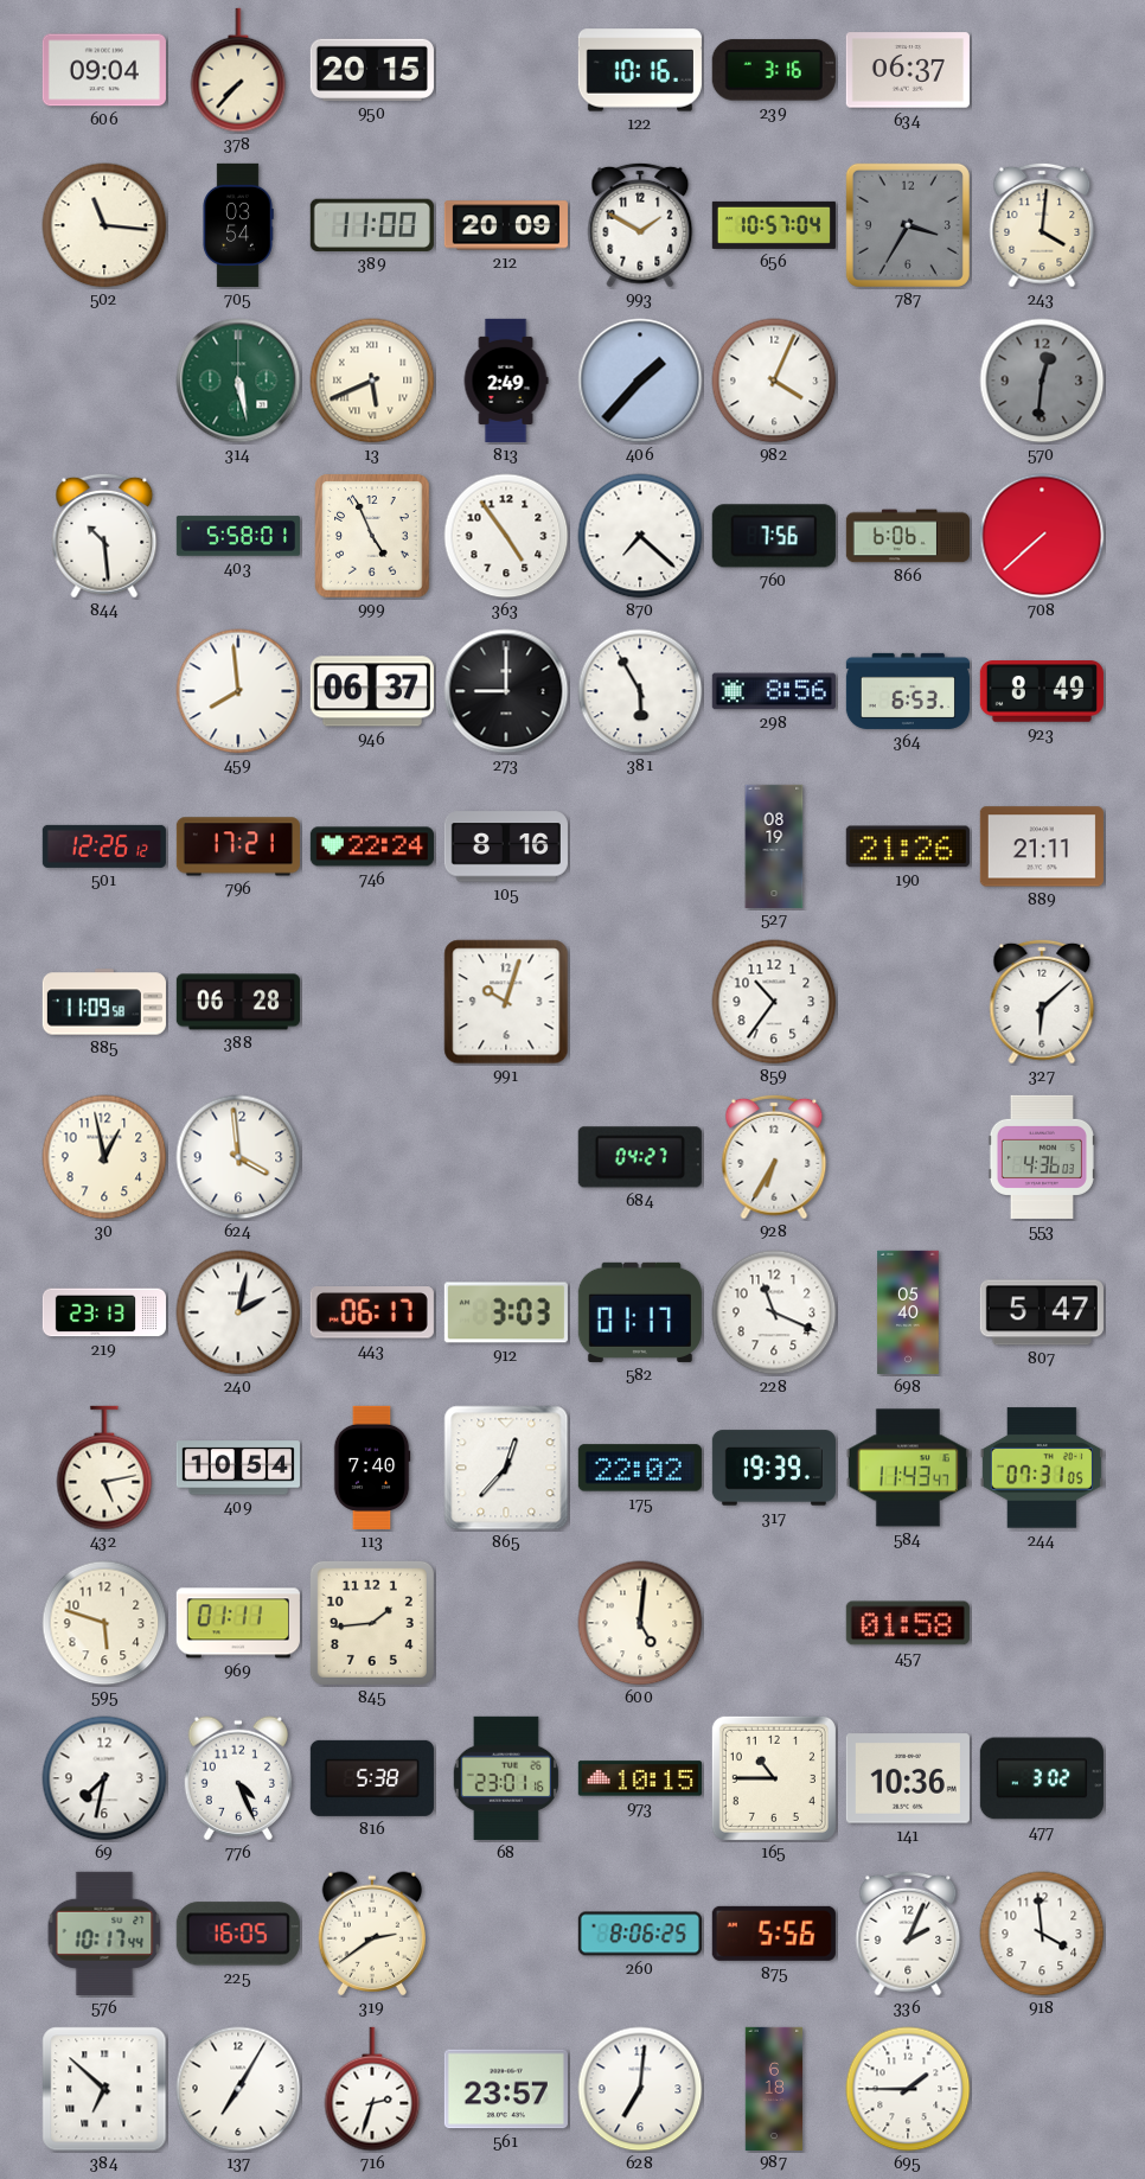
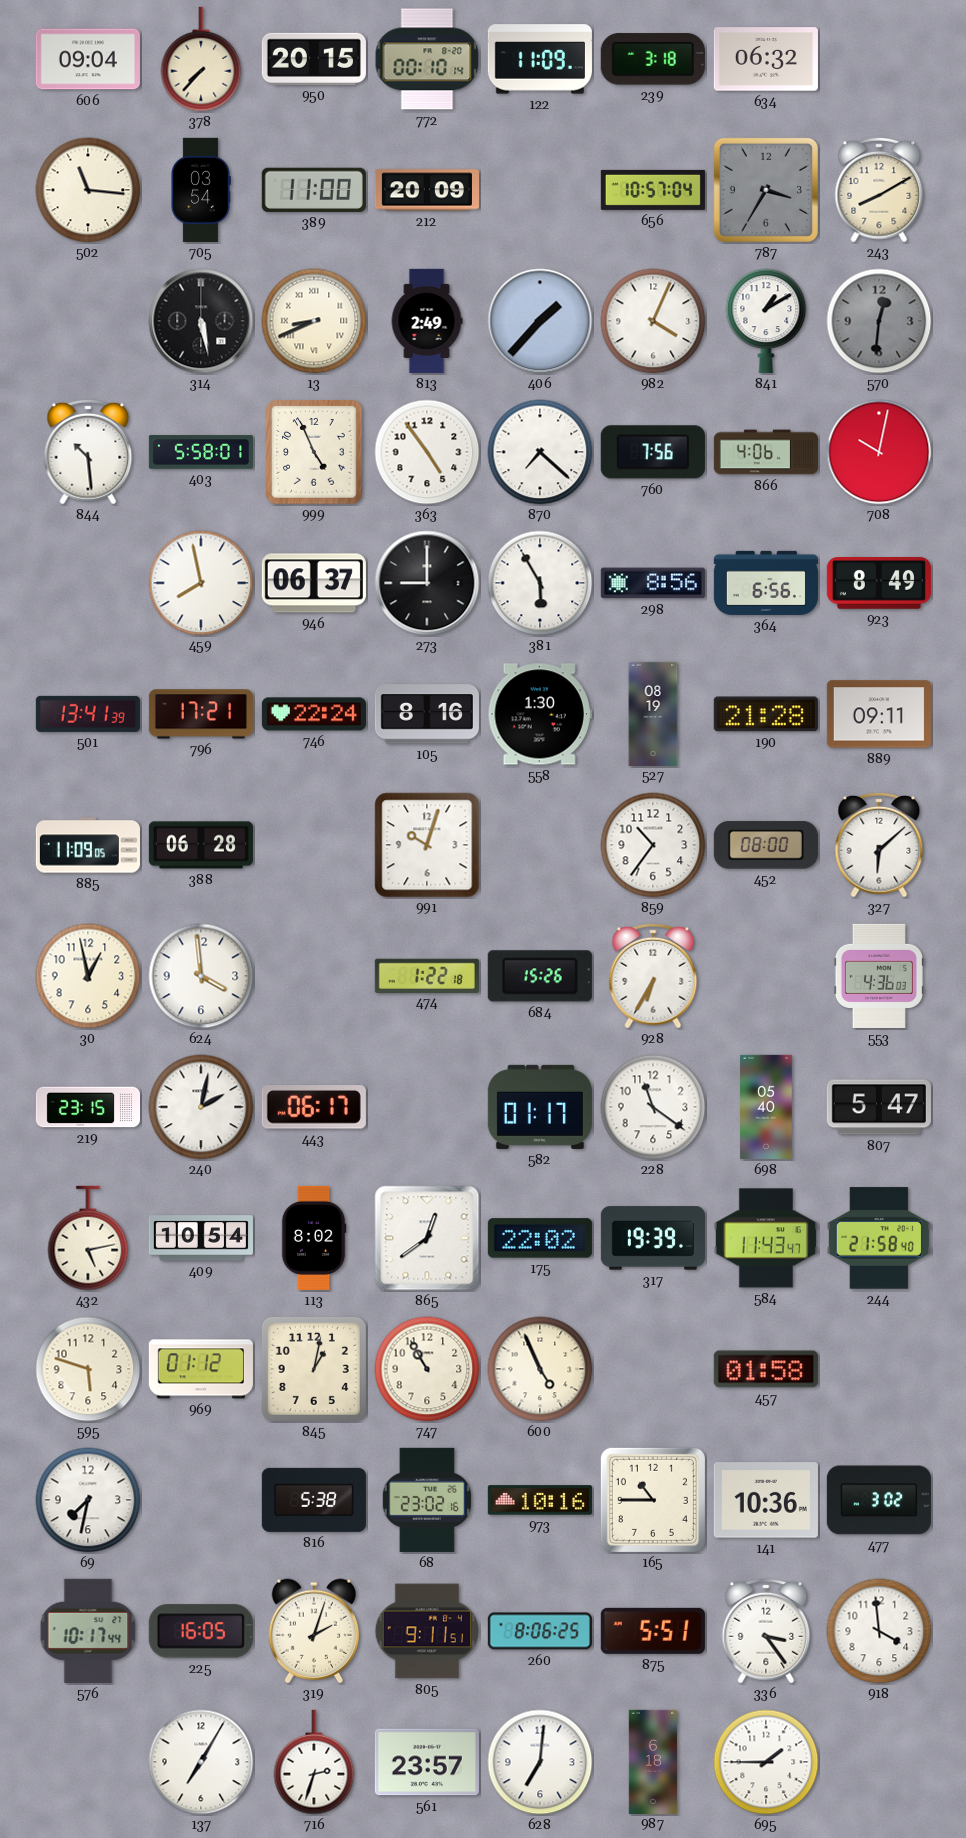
772: none -> 00:10 (427, 59)
122: 10:16 -> 11:09 (540, 59)
239: 3:16 -> 3:18 (653, 59)
634: 06:37 -> 06:32 (766, 59)
993: 1:50 -> none (640, 225)
243: 4:01 -> 8:10 (879, 190)
314 dial: green -> black (201, 321)
13: 5:41 -> 8:41 (314, 321)
841: none -> 1:10 (766, 321)
866: 6:06 -> 4:06 (766, 452)
708: 7:38 -> 10:02 (879, 452)
459: 7:59 -> 7:58 (201, 583)
364: 6:53 -> 6:56 (766, 583)
501: 12:26 -> 13:41 (88, 714)
558: none -> 1:30 (540, 714)
190: 21:26 -> 21:28 (766, 714)
889: 21:11 -> 09:11 (879, 714)
885: 11:09:58 -> 11:09:05 (88, 845)
452: none -> 08:00 (766, 845)
474: none -> 1:22 (427, 975)
684: 04:27 -> 15:26 (540, 976)
219: 23:13 -> 23:15 (87, 1107)
912: 3:03 -> none (506, 1312)
228: 11:19 -> 11:21 (653, 1107)
113: 7:40 -> 8:02 (314, 1238)
865: 12:37 -> 12:39 (427, 1238)
244: 07:31 -> 21:58 (879, 1238)
969: 01:11 -> 01:12 (201, 1369)
845: 1:44 -> 1:02 (314, 1369)
747: none -> 10:55 (427, 1369)
600: 5:01 -> 4:56 (540, 1369)
776: 4:26 -> none (237, 1778)
68: 23:01 -> 23:02 (427, 1500)
973: 10:15 -> 10:16 (540, 1500)
319: 2:39 -> 2:03 (313, 1631)
805: none -> 9:11 (427, 1631)
875: 5:56 -> 5:51 (653, 1631)
336: 2:04 -> 3:24 (766, 1631)
384: 6:52 -> none (104, 2089)
